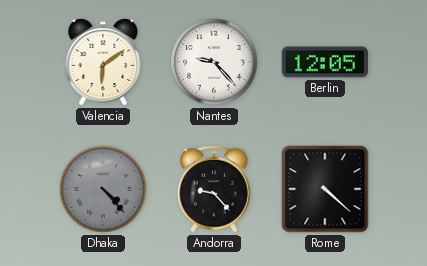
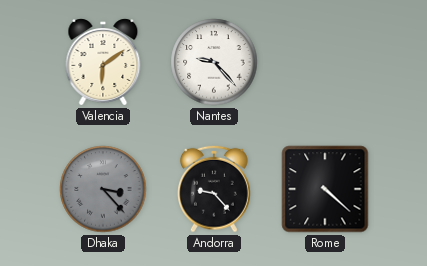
Berlin: 12:05 -> none (325, 62)
Dhaka: 4:23 -> 3:23 (103, 189)
